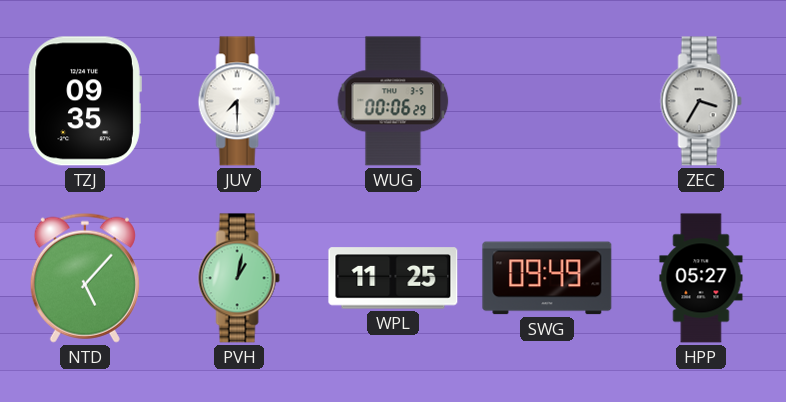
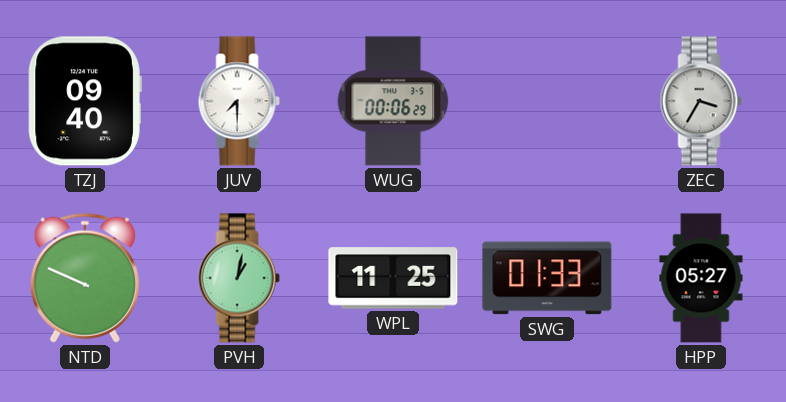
TZJ: 09:35 -> 09:40 (85, 101)
NTD: 5:07 -> 9:49 (85, 278)
SWG: 09:49 -> 01:33 (547, 278)
